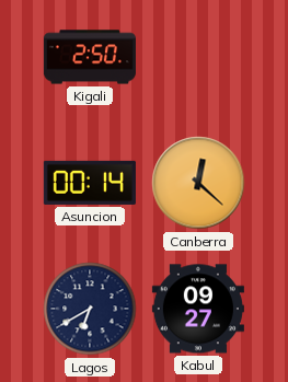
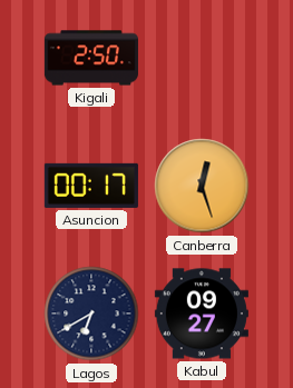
Asuncion: 00:14 -> 00:17 (91, 186)
Canberra: 12:22 -> 12:27 (202, 186)
